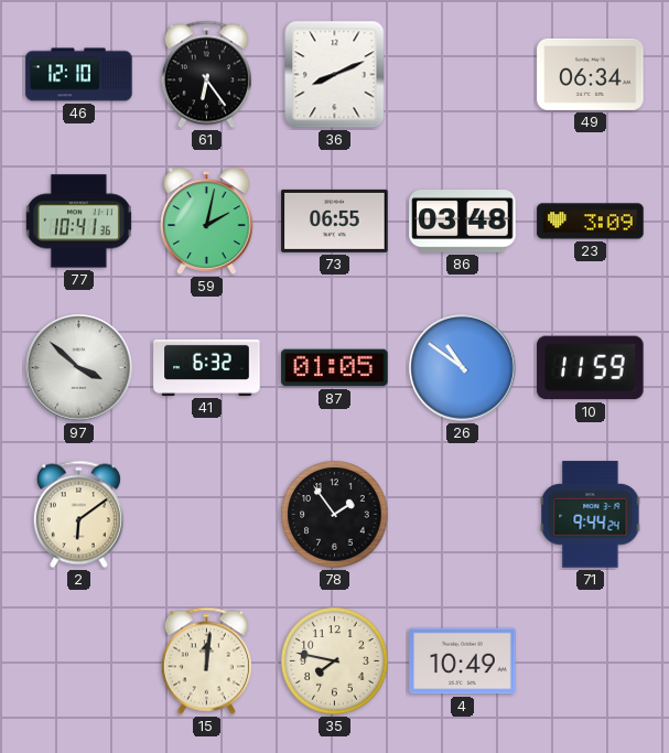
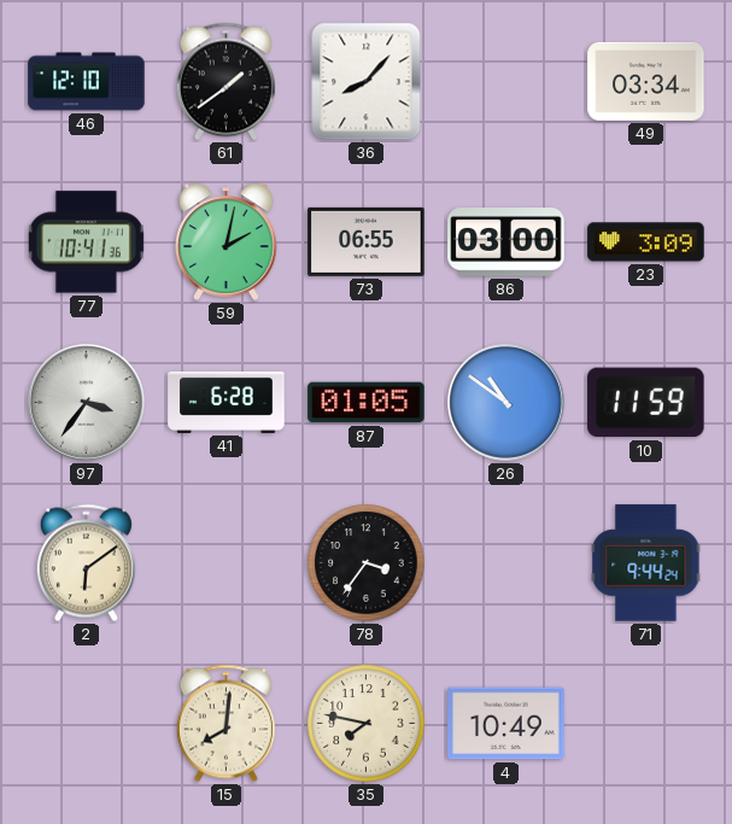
61: 6:24 -> 1:39 (226, 82)
36: 8:11 -> 8:07 (367, 82)
49: 06:34 -> 03:34 (646, 81)
86: 03:48 -> 03:00 (506, 242)
97: 3:52 -> 3:36 (87, 403)
41: 6:32 -> 6:28 (227, 402)
78: 1:54 -> 3:36 (367, 563)
15: 12:01 -> 8:01 (226, 724)
